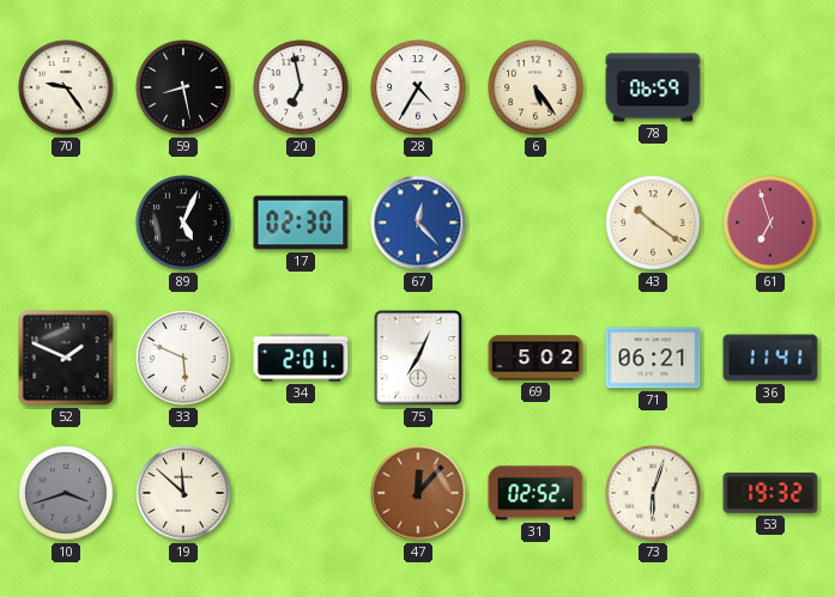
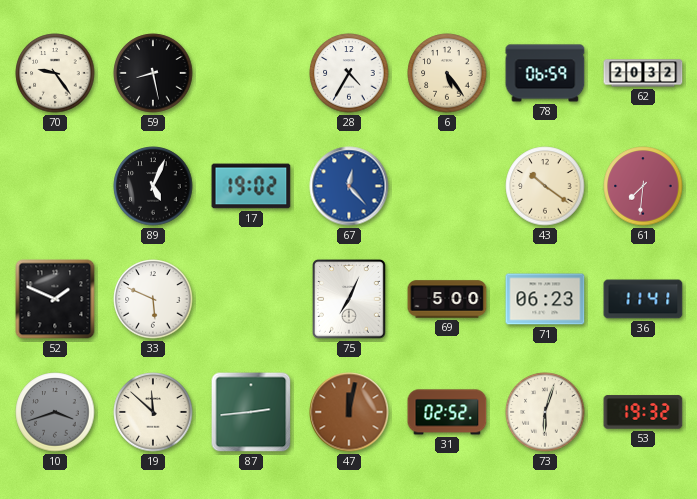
20: 6:58 -> none (301, 87)
62: none -> 20:32 (643, 73)
17: 02:30 -> 19:02 (251, 186)
61: 6:57 -> 7:31 (643, 186)
34: 2:01 -> none (301, 358)
69: 5:02 -> 5:00 (447, 299)
71: 06:21 -> 06:23 (545, 299)
87: none -> 2:44 (251, 412)
47: 12:07 -> 12:02 (349, 412)
